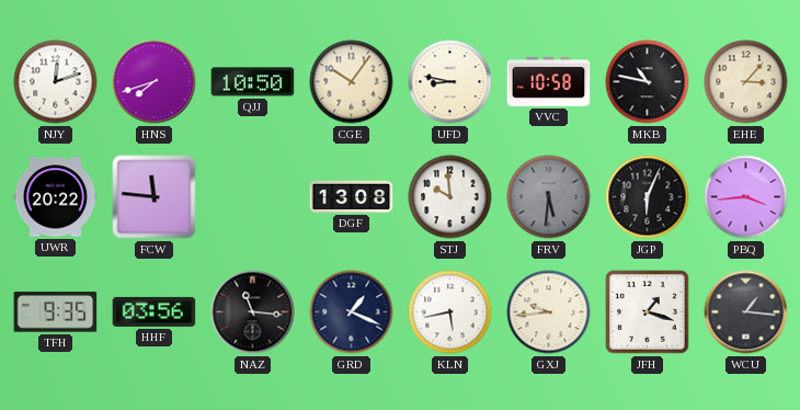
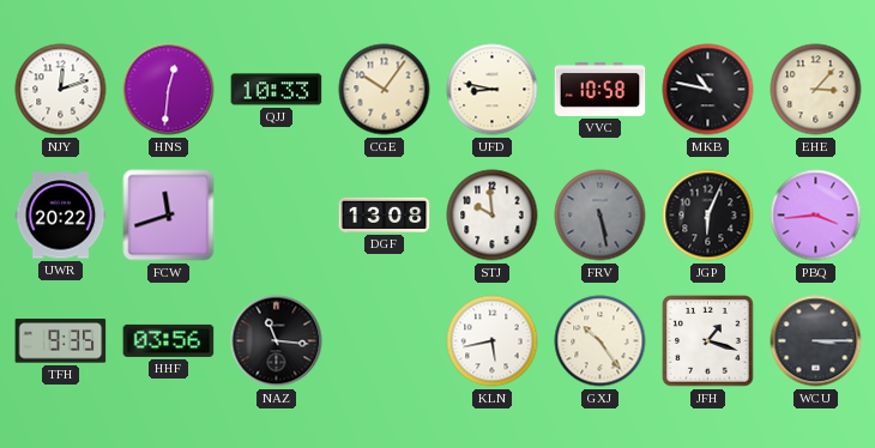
HNS: 7:42 -> 12:31 (169, 90)
QJJ: 10:50 -> 10:33 (277, 90)
FCW: 11:46 -> 11:42 (169, 216)
FRV: 5:31 -> 5:28 (601, 216)
GRD: 1:19 -> none (352, 312)
GXJ: 9:44 -> 10:24 (601, 341)
WCU: 1:16 -> 3:15 (816, 341)
